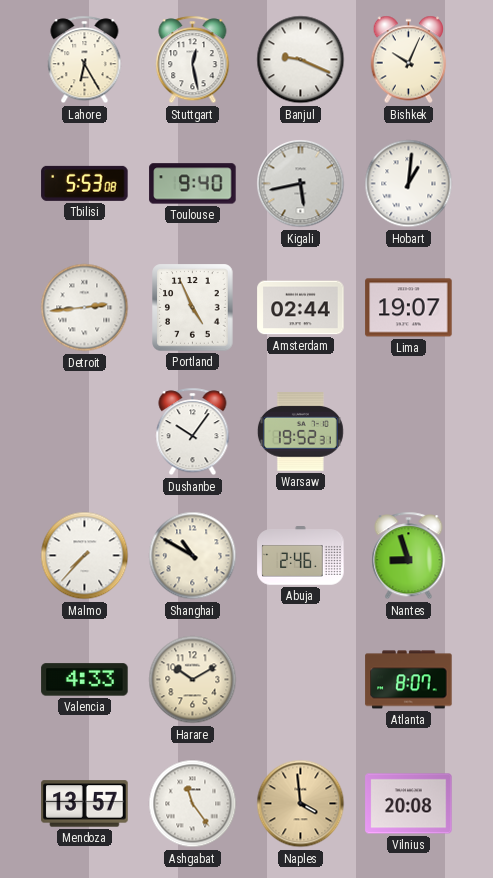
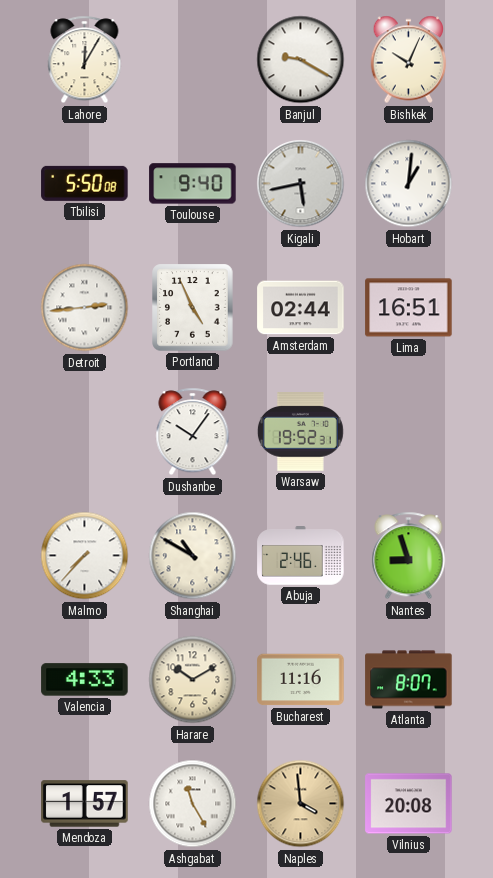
Lahore: 6:25 -> 12:05 (85, 60)
Stuttgart: 12:28 -> none (193, 60)
Banjul: 9:19 -> 9:20 (301, 60)
Tbilisi: 5:53 -> 5:50 (85, 183)
Lima: 19:07 -> 16:51 (409, 308)
Bucharest: none -> 11:16 (301, 680)
Mendoza: 13:57 -> 1:57 (85, 804)
Ashgabat: 11:24 -> 11:25 (193, 804)
